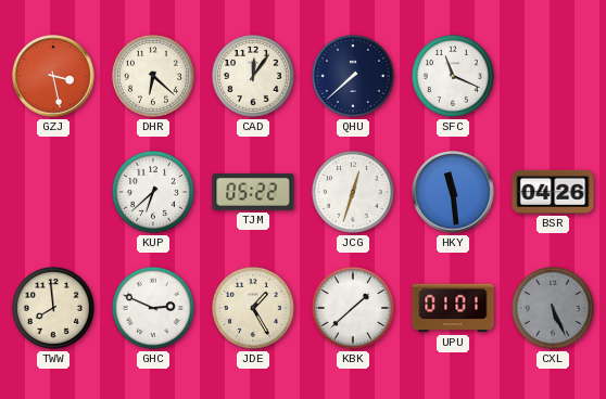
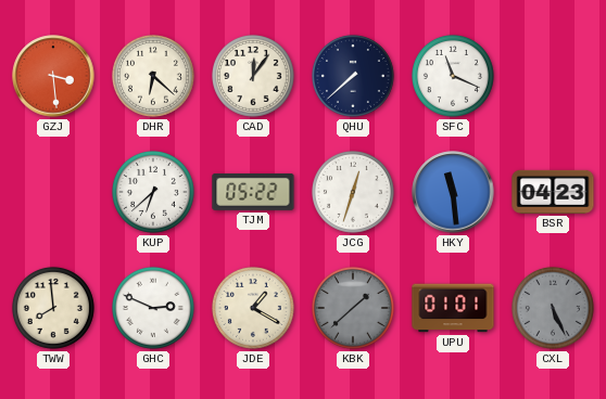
GZJ: 3:28 -> 3:29 (53, 76)
BSR: 04:26 -> 04:23 (553, 192)
JDE: 1:25 -> 1:20 (253, 308)
KBK dial: white -> grey (353, 308)
